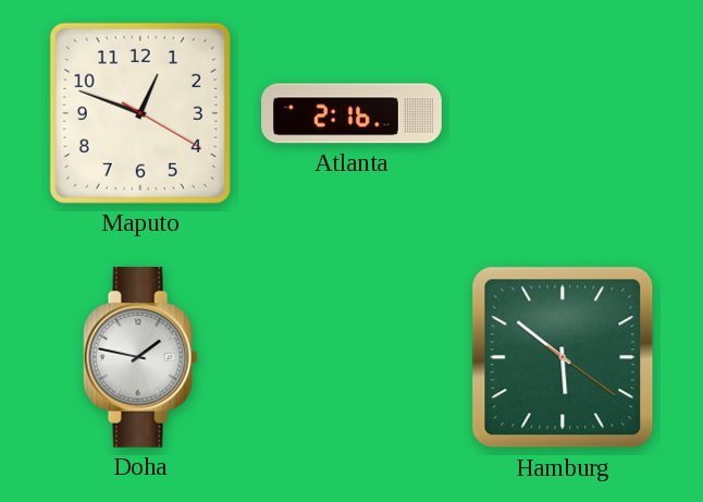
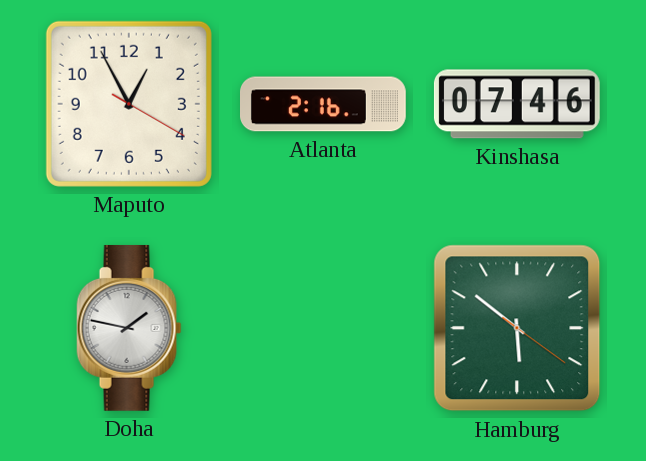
Maputo: 12:48 -> 12:55 (129, 104)
Kinshasa: none -> 07:46 (517, 104)
